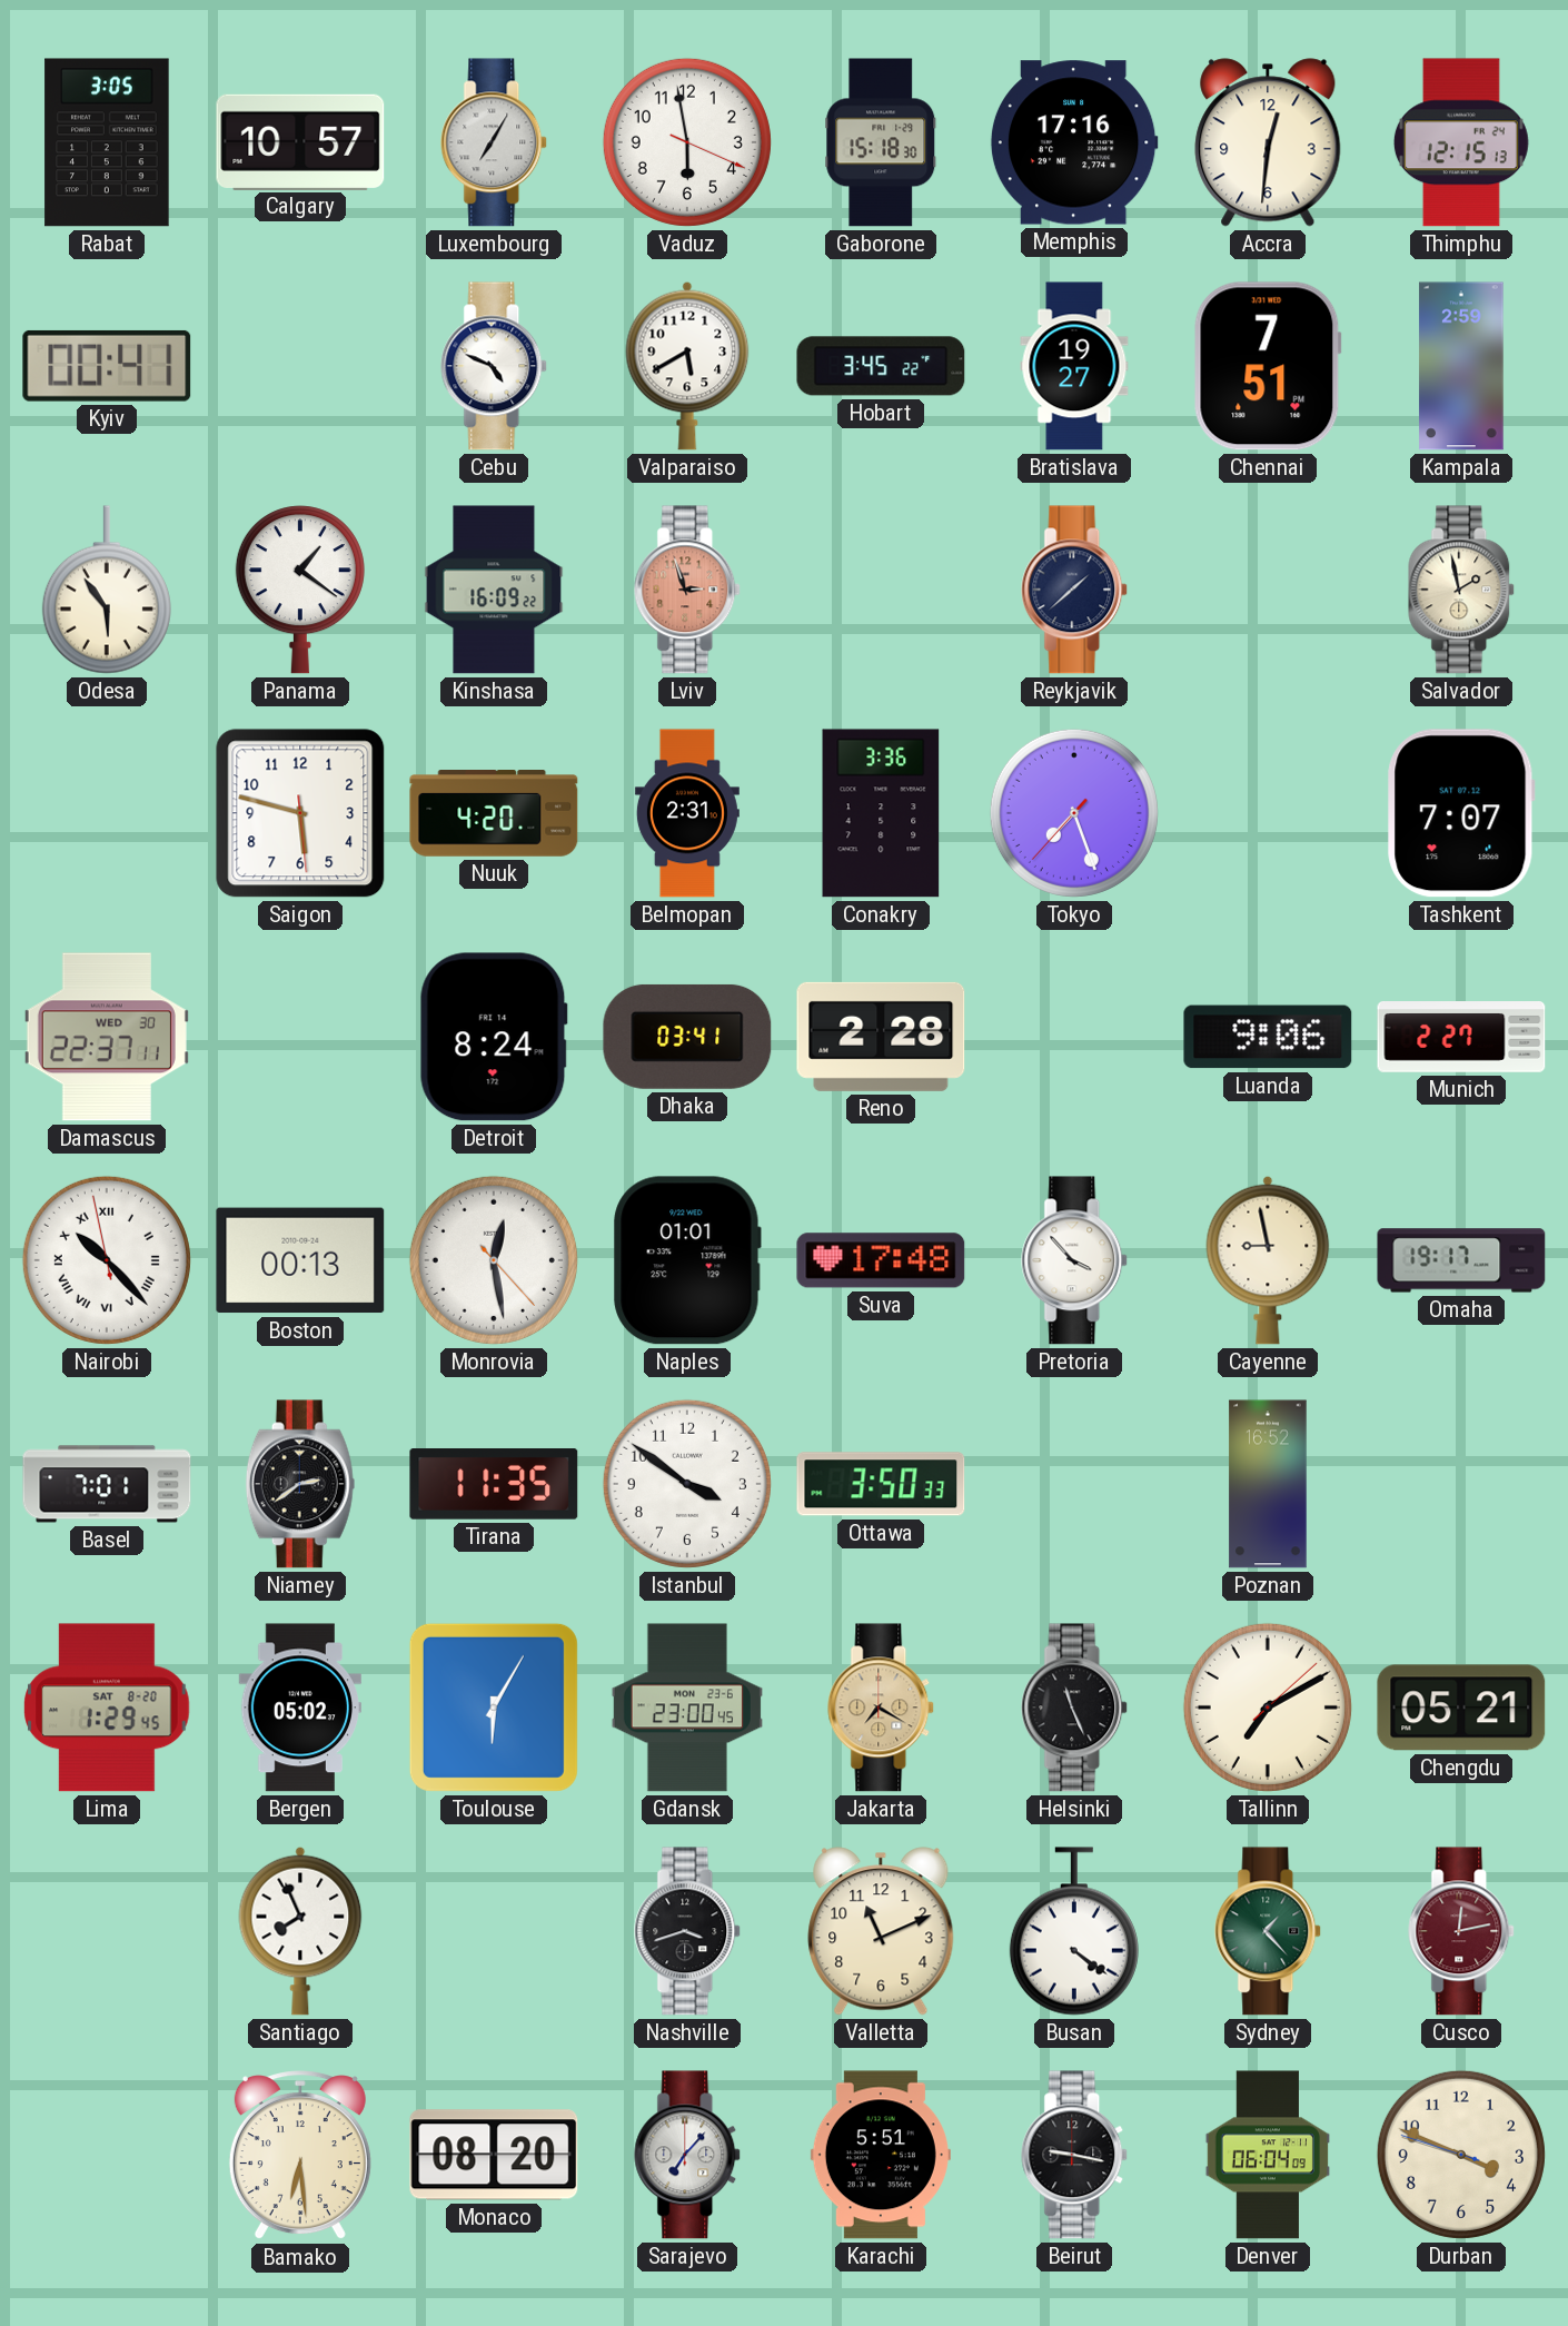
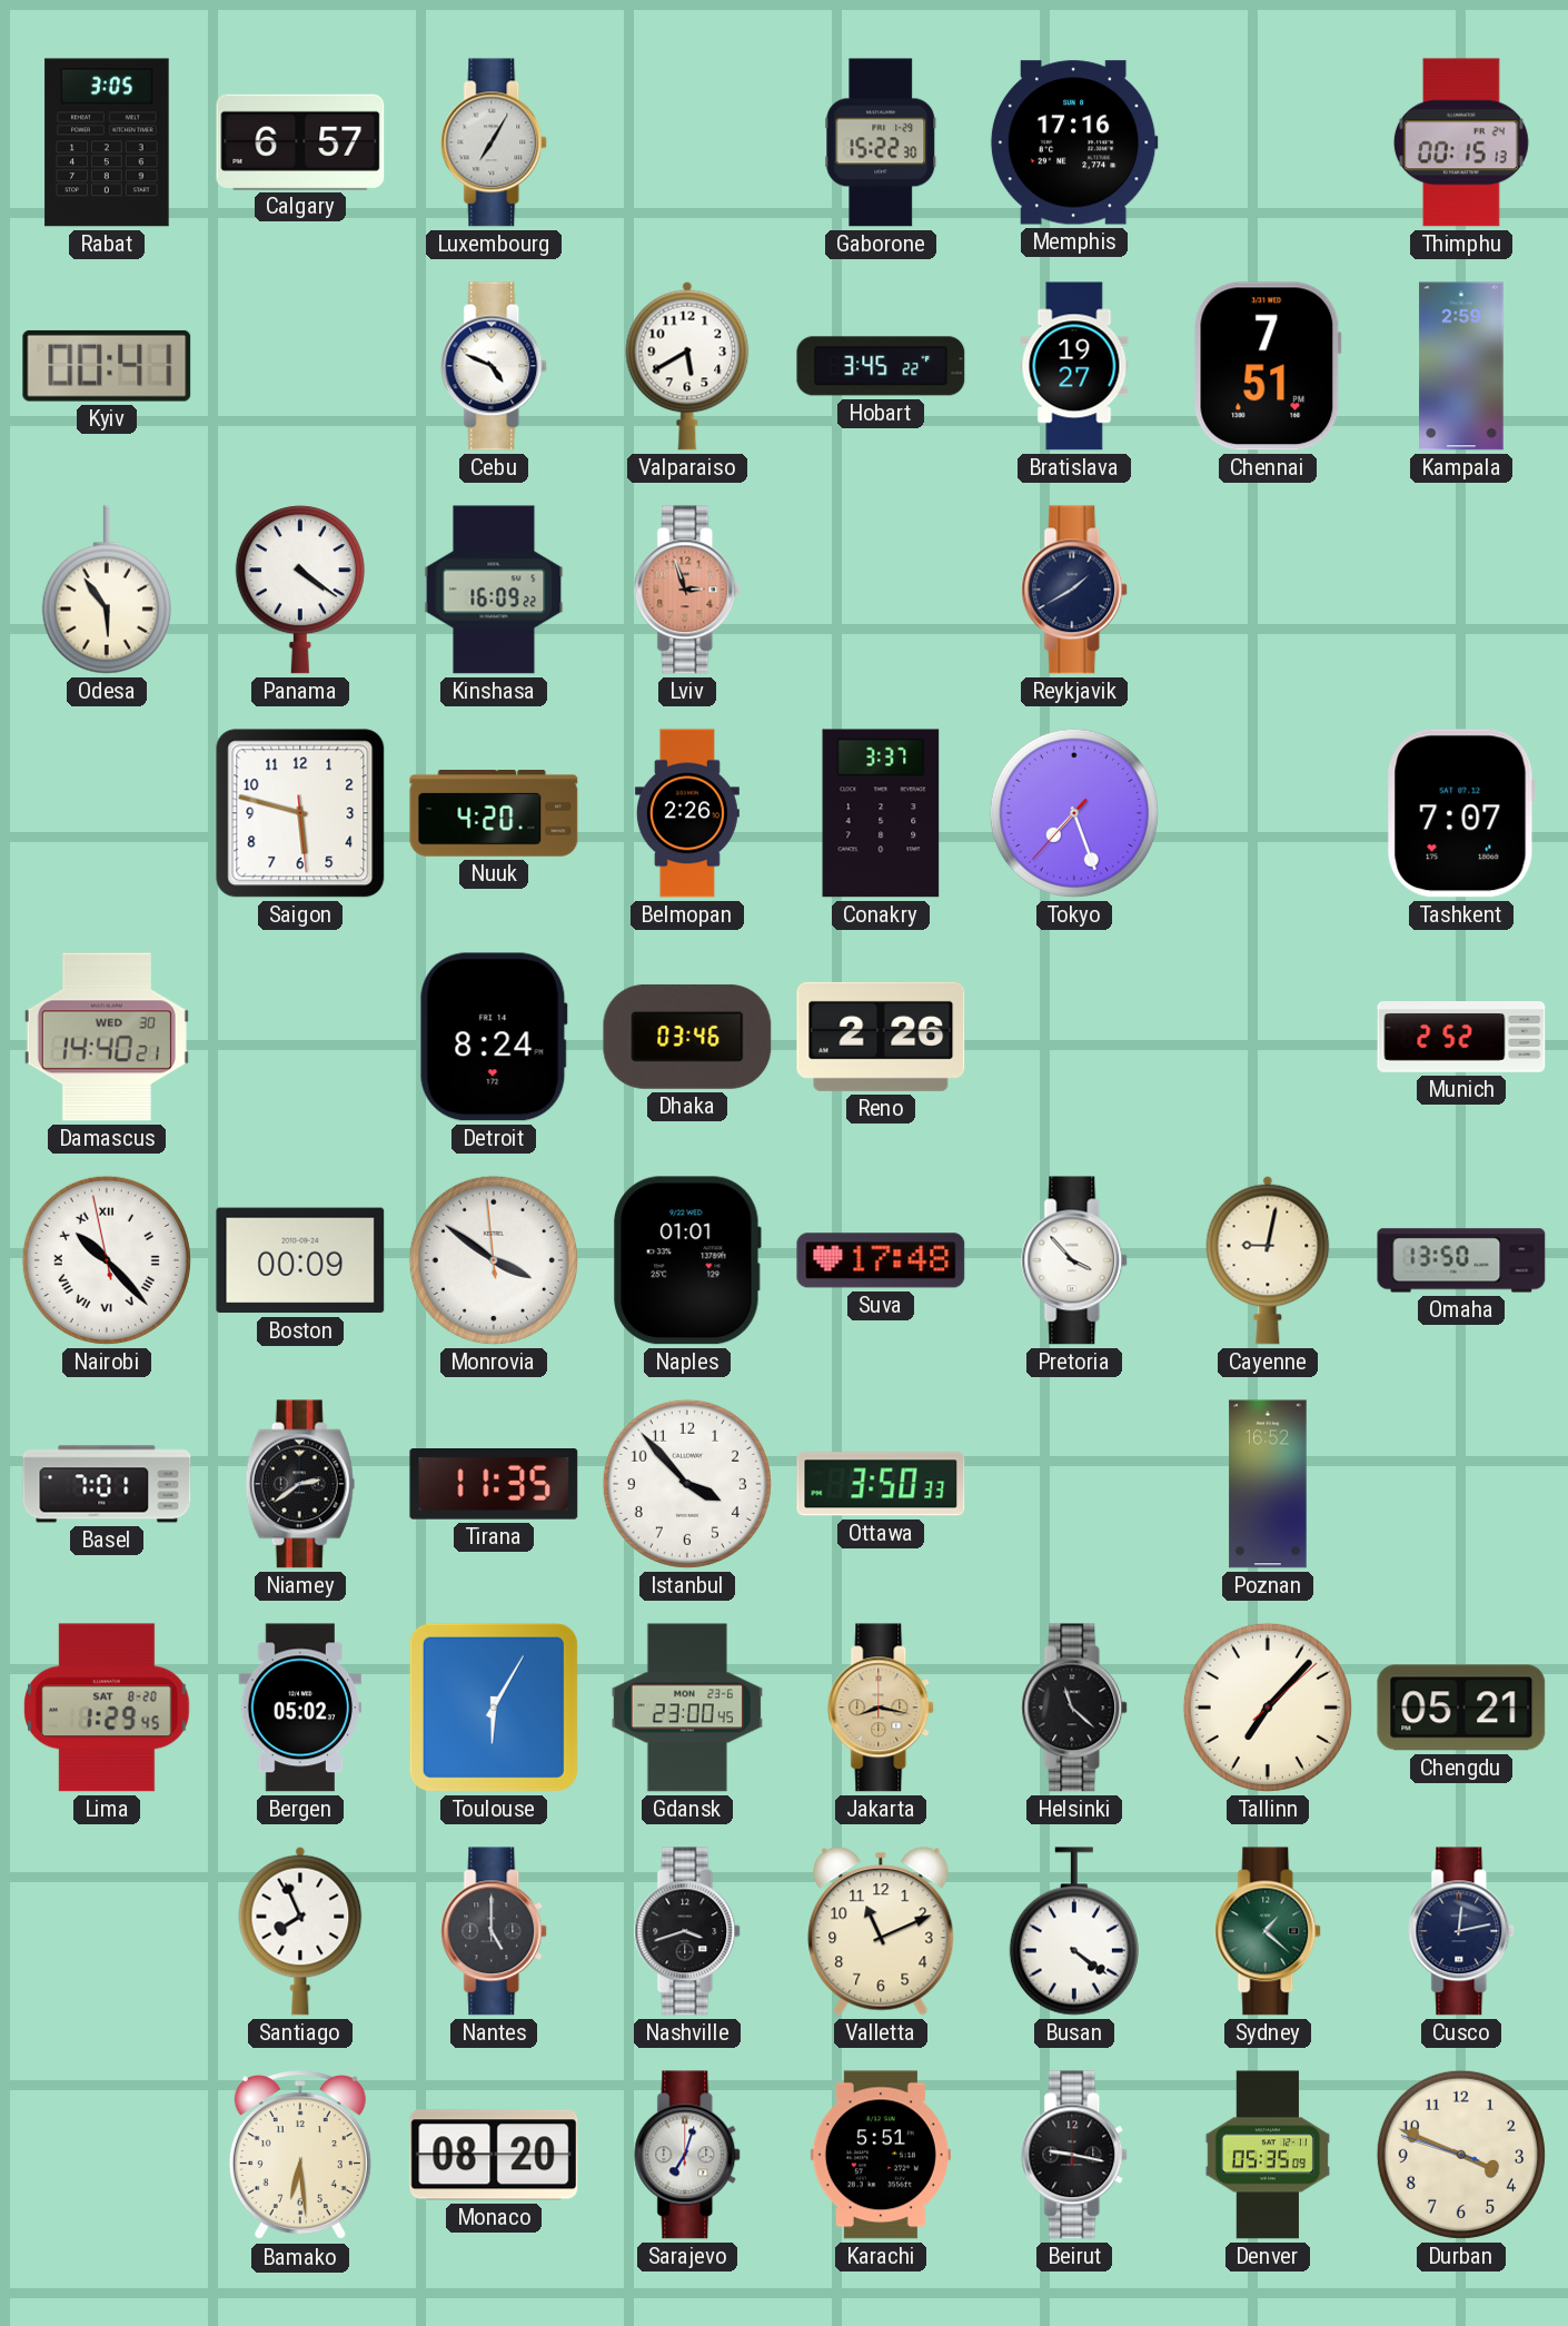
Calgary: 10:57 -> 6:57 (300, 141)
Vaduz: 5:58 -> none (687, 142)
Gaborone: 15:18 -> 15:22 (881, 142)
Accra: 12:31 -> none (1268, 142)
Thimphu: 12:15 -> 00:15 (1461, 142)
Panama: 1:21 -> 4:21 (300, 590)
Reykjavik: 1:38 -> 1:40 (1075, 590)
Salvador: 1:58 -> none (1462, 590)
Belmopan: 2:31 -> 2:26 (687, 813)
Conakry: 3:36 -> 3:37 (881, 813)
Damascus: 22:37 -> 14:40 (107, 1037)
Dhaka: 03:41 -> 03:46 (687, 1037)
Reno: 2:28 -> 2:26 (881, 1037)
Luanda: 9:06 -> none (1268, 1037)
Munich: 2:27 -> 2:52 (1461, 1037)
Boston: 00:13 -> 00:09 (300, 1260)
Monrovia: 12:28 -> 3:50 (494, 1260)
Cayenne: 8:58 -> 9:02 (1268, 1260)
Omaha: 19:17 -> 13:50 (1461, 1260)
Istanbul: 3:51 -> 3:53 (687, 1484)
Jakarta: 7:20 -> 8:17 (882, 1708)
Helsinki: 11:26 -> 11:22 (1075, 1708)
Tallinn: 7:10 -> 7:07 (1268, 1708)
Nantes: none -> 5:00 (495, 1931)
Sydney: 1:23 -> 1:22 (1269, 1931)
Cusco dial: burgundy -> navy (1462, 1931)
Sarajevo: 7:07 -> 7:03 (688, 2155)
Denver: 06:04 -> 05:35 (1268, 2155)
